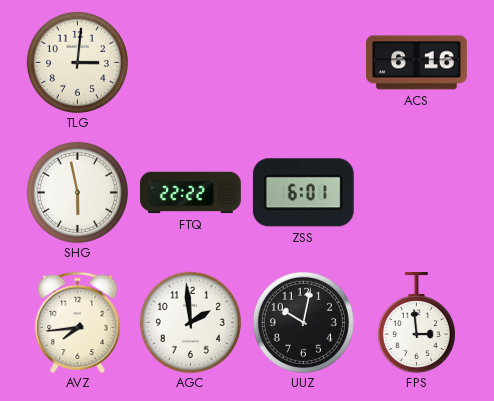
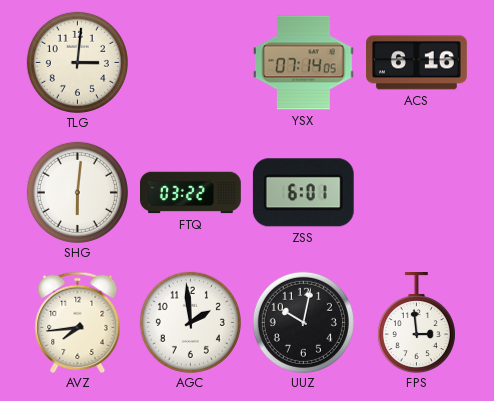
YSX: none -> 07:14 (303, 63)
SHG: 5:58 -> 6:01 (77, 192)
FTQ: 22:22 -> 03:22 (191, 193)
